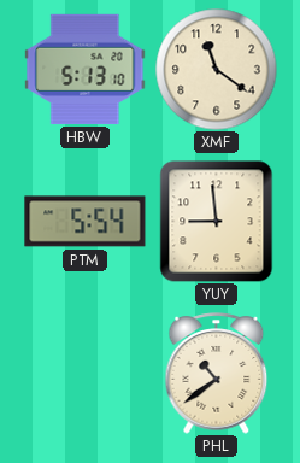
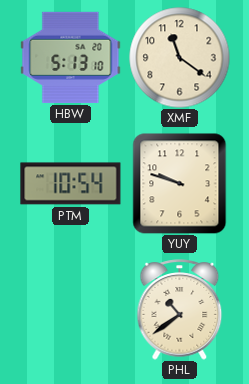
PTM: 5:54 -> 10:54 (71, 184)
YUY: 8:59 -> 9:48 (180, 183)
